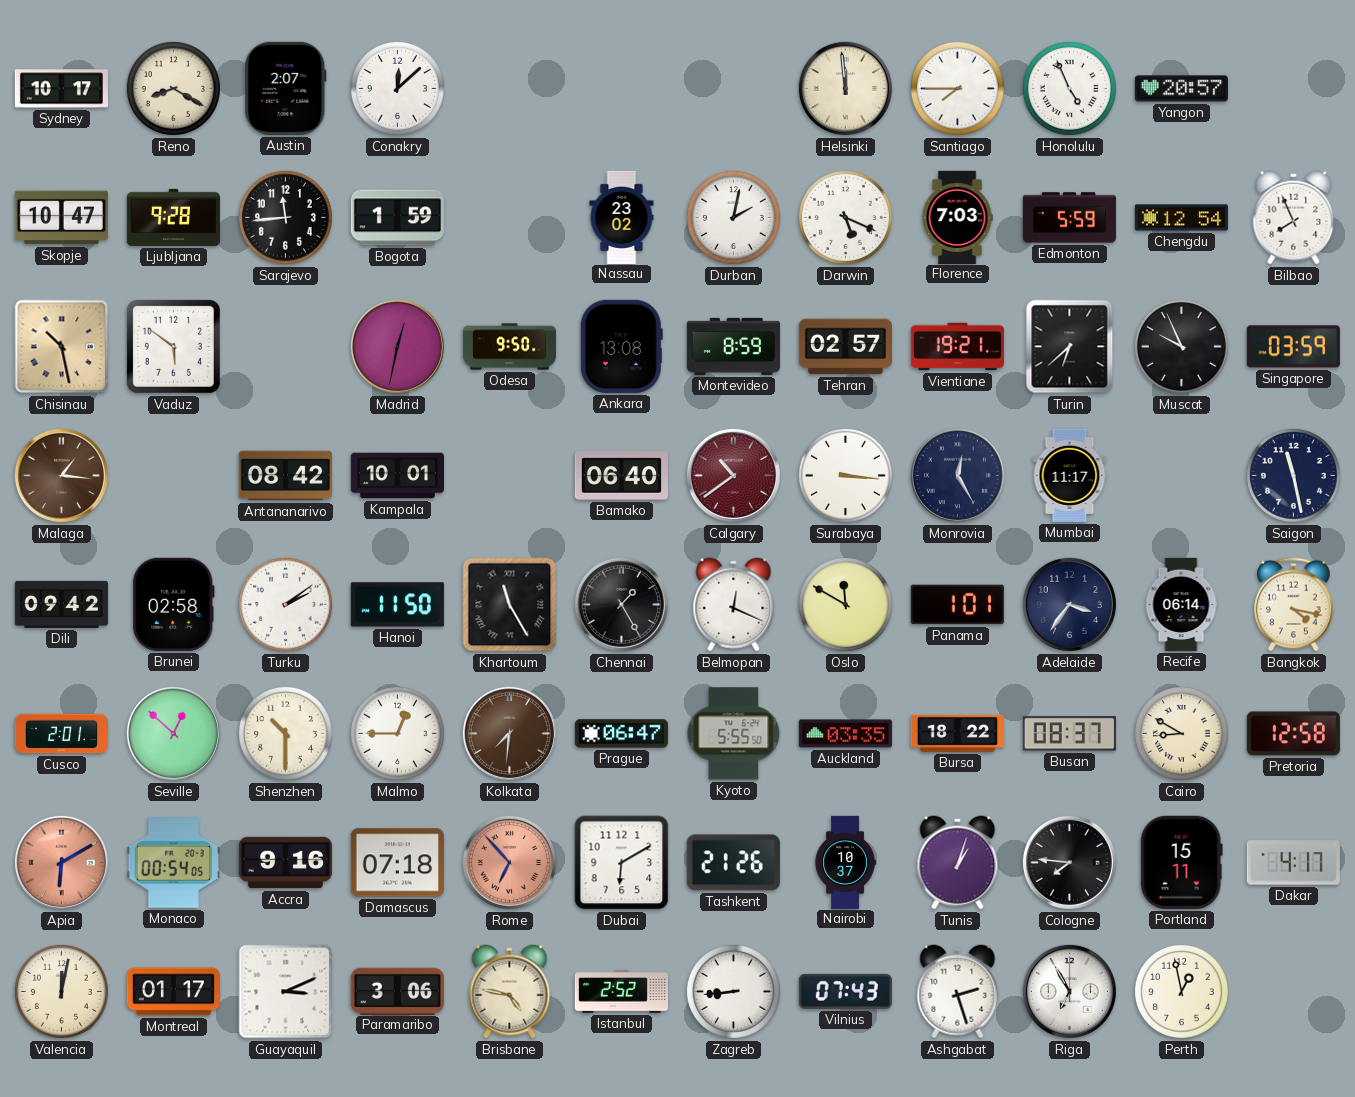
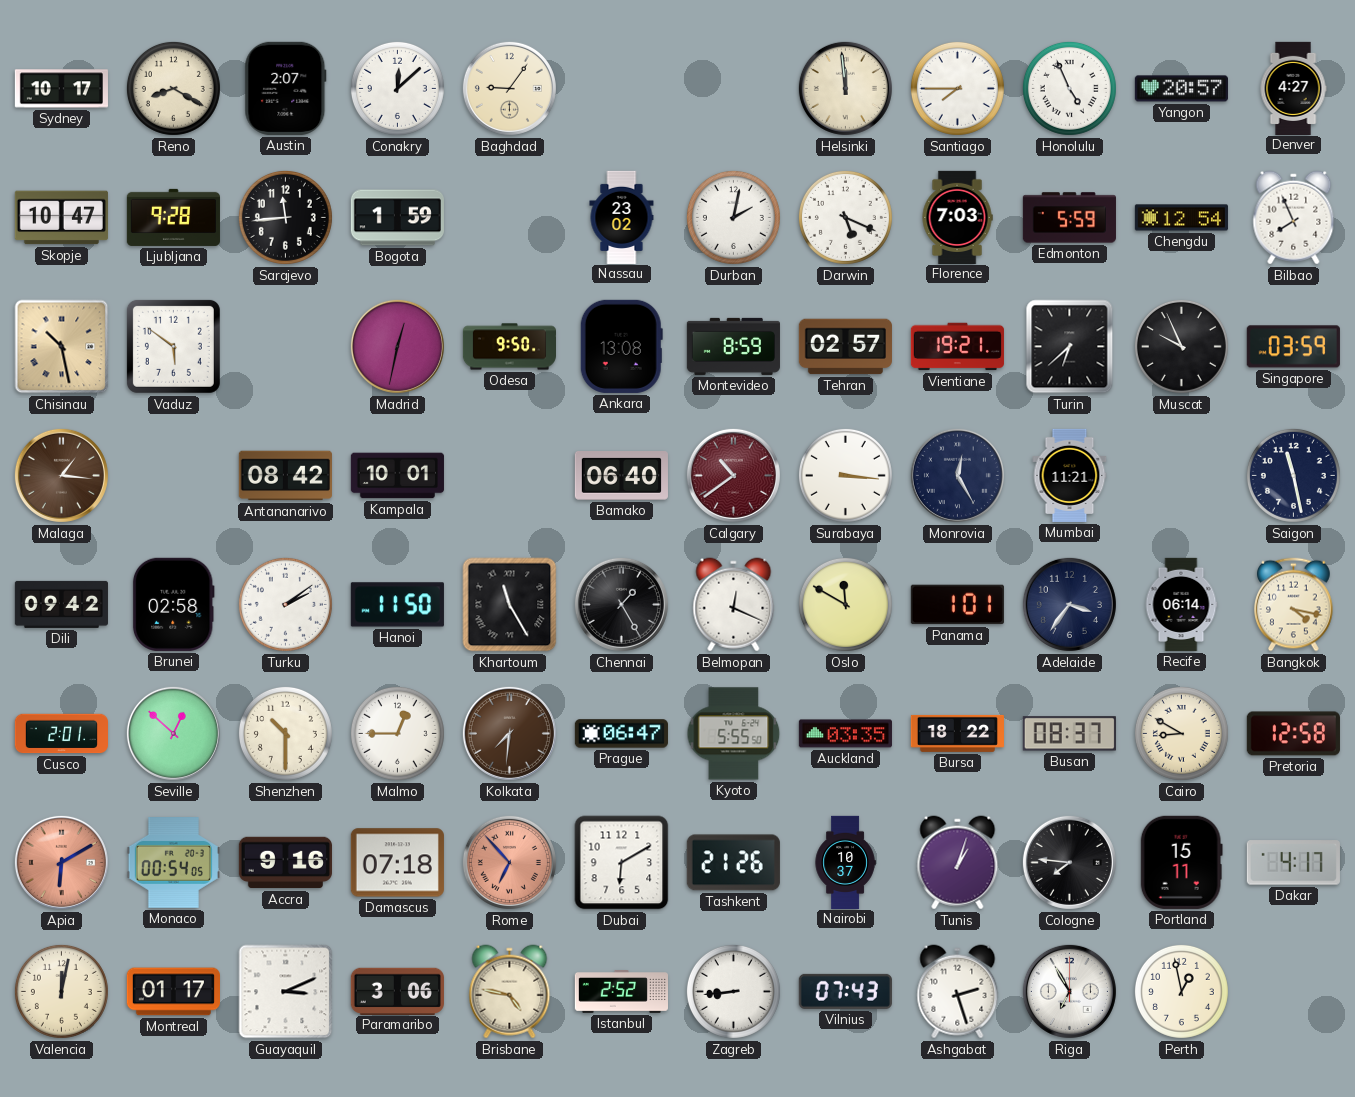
Baghdad: none -> 9:06 (509, 88)
Denver: none -> 4:27 (1293, 88)
Mumbai: 11:17 -> 11:21 (1070, 475)
